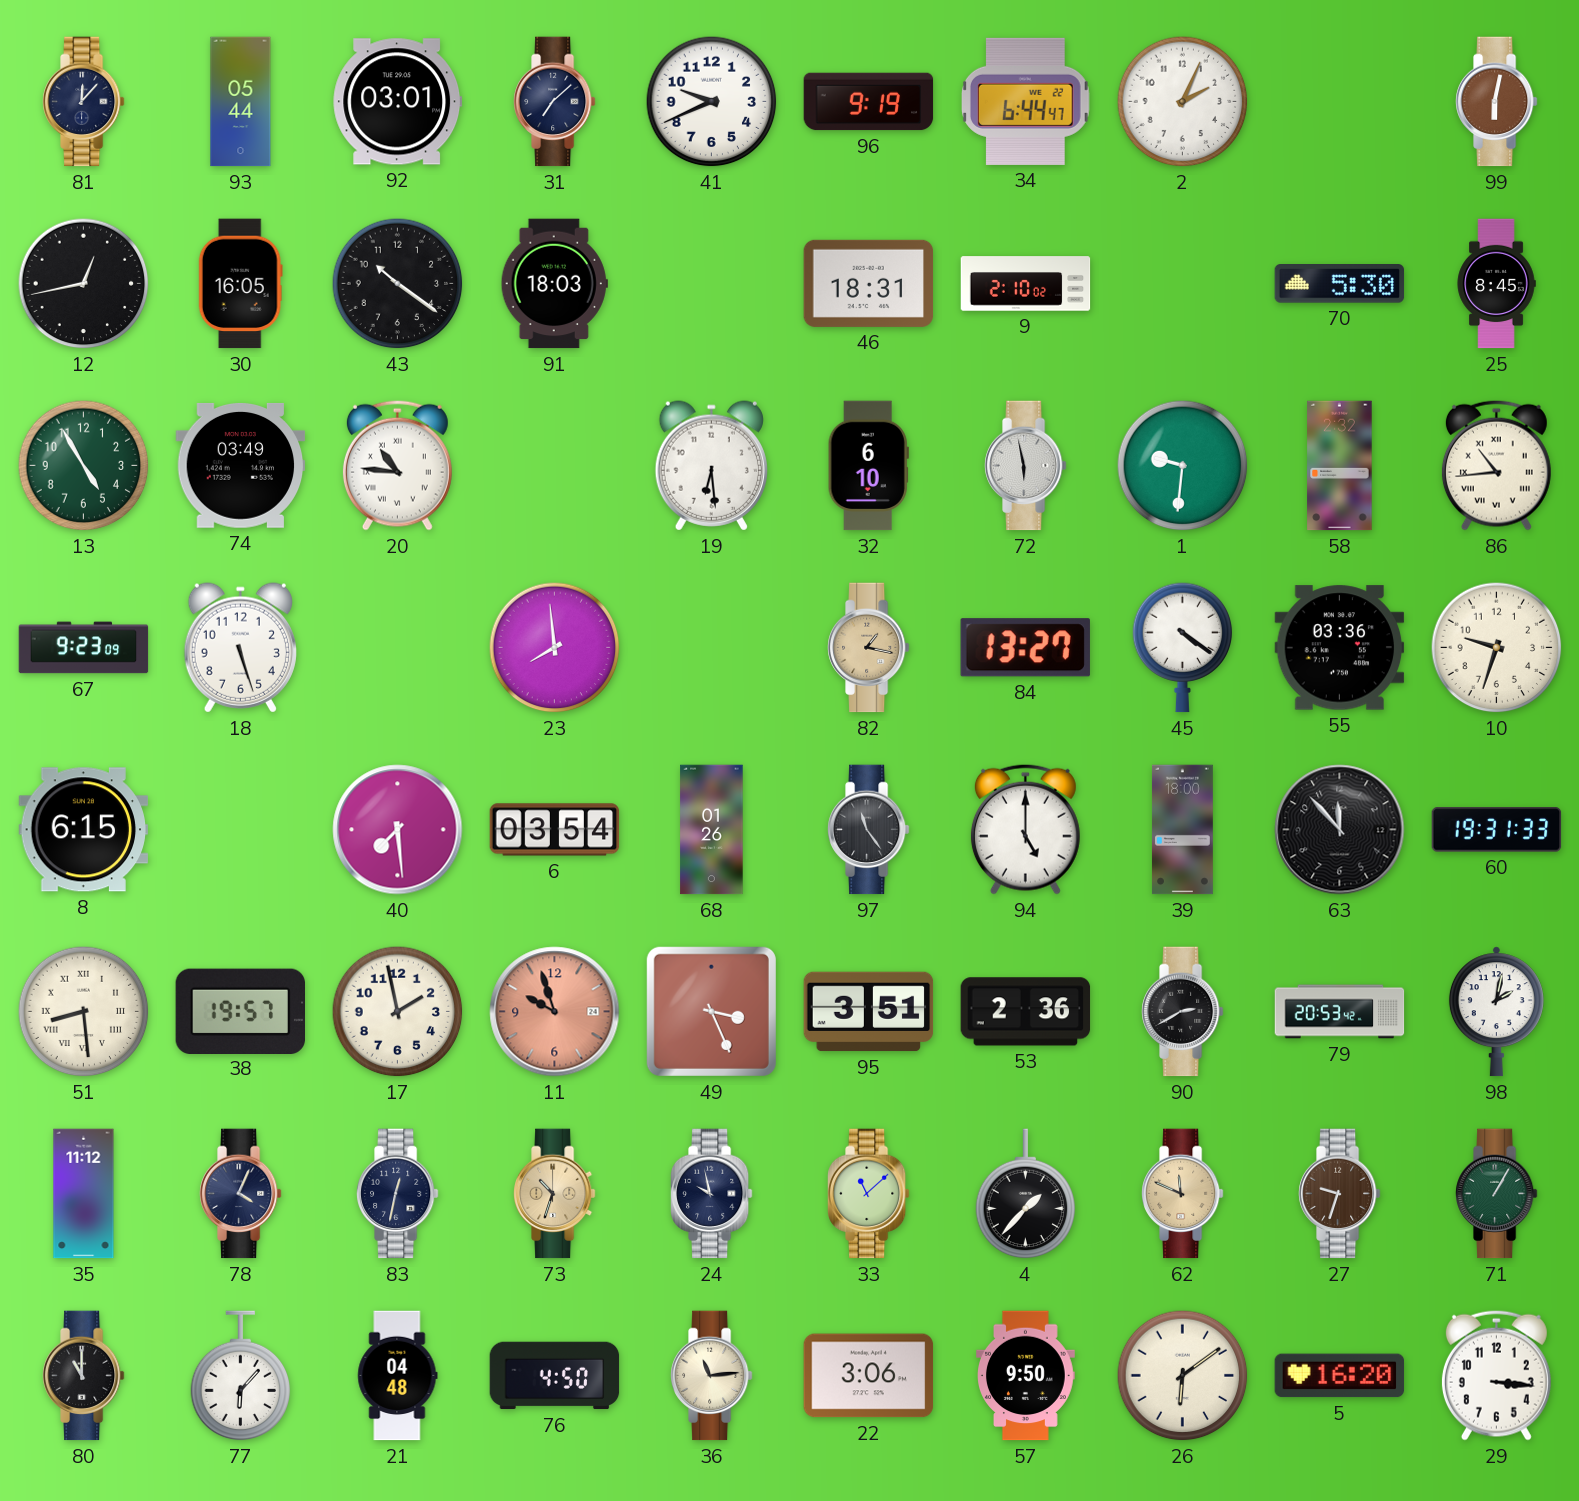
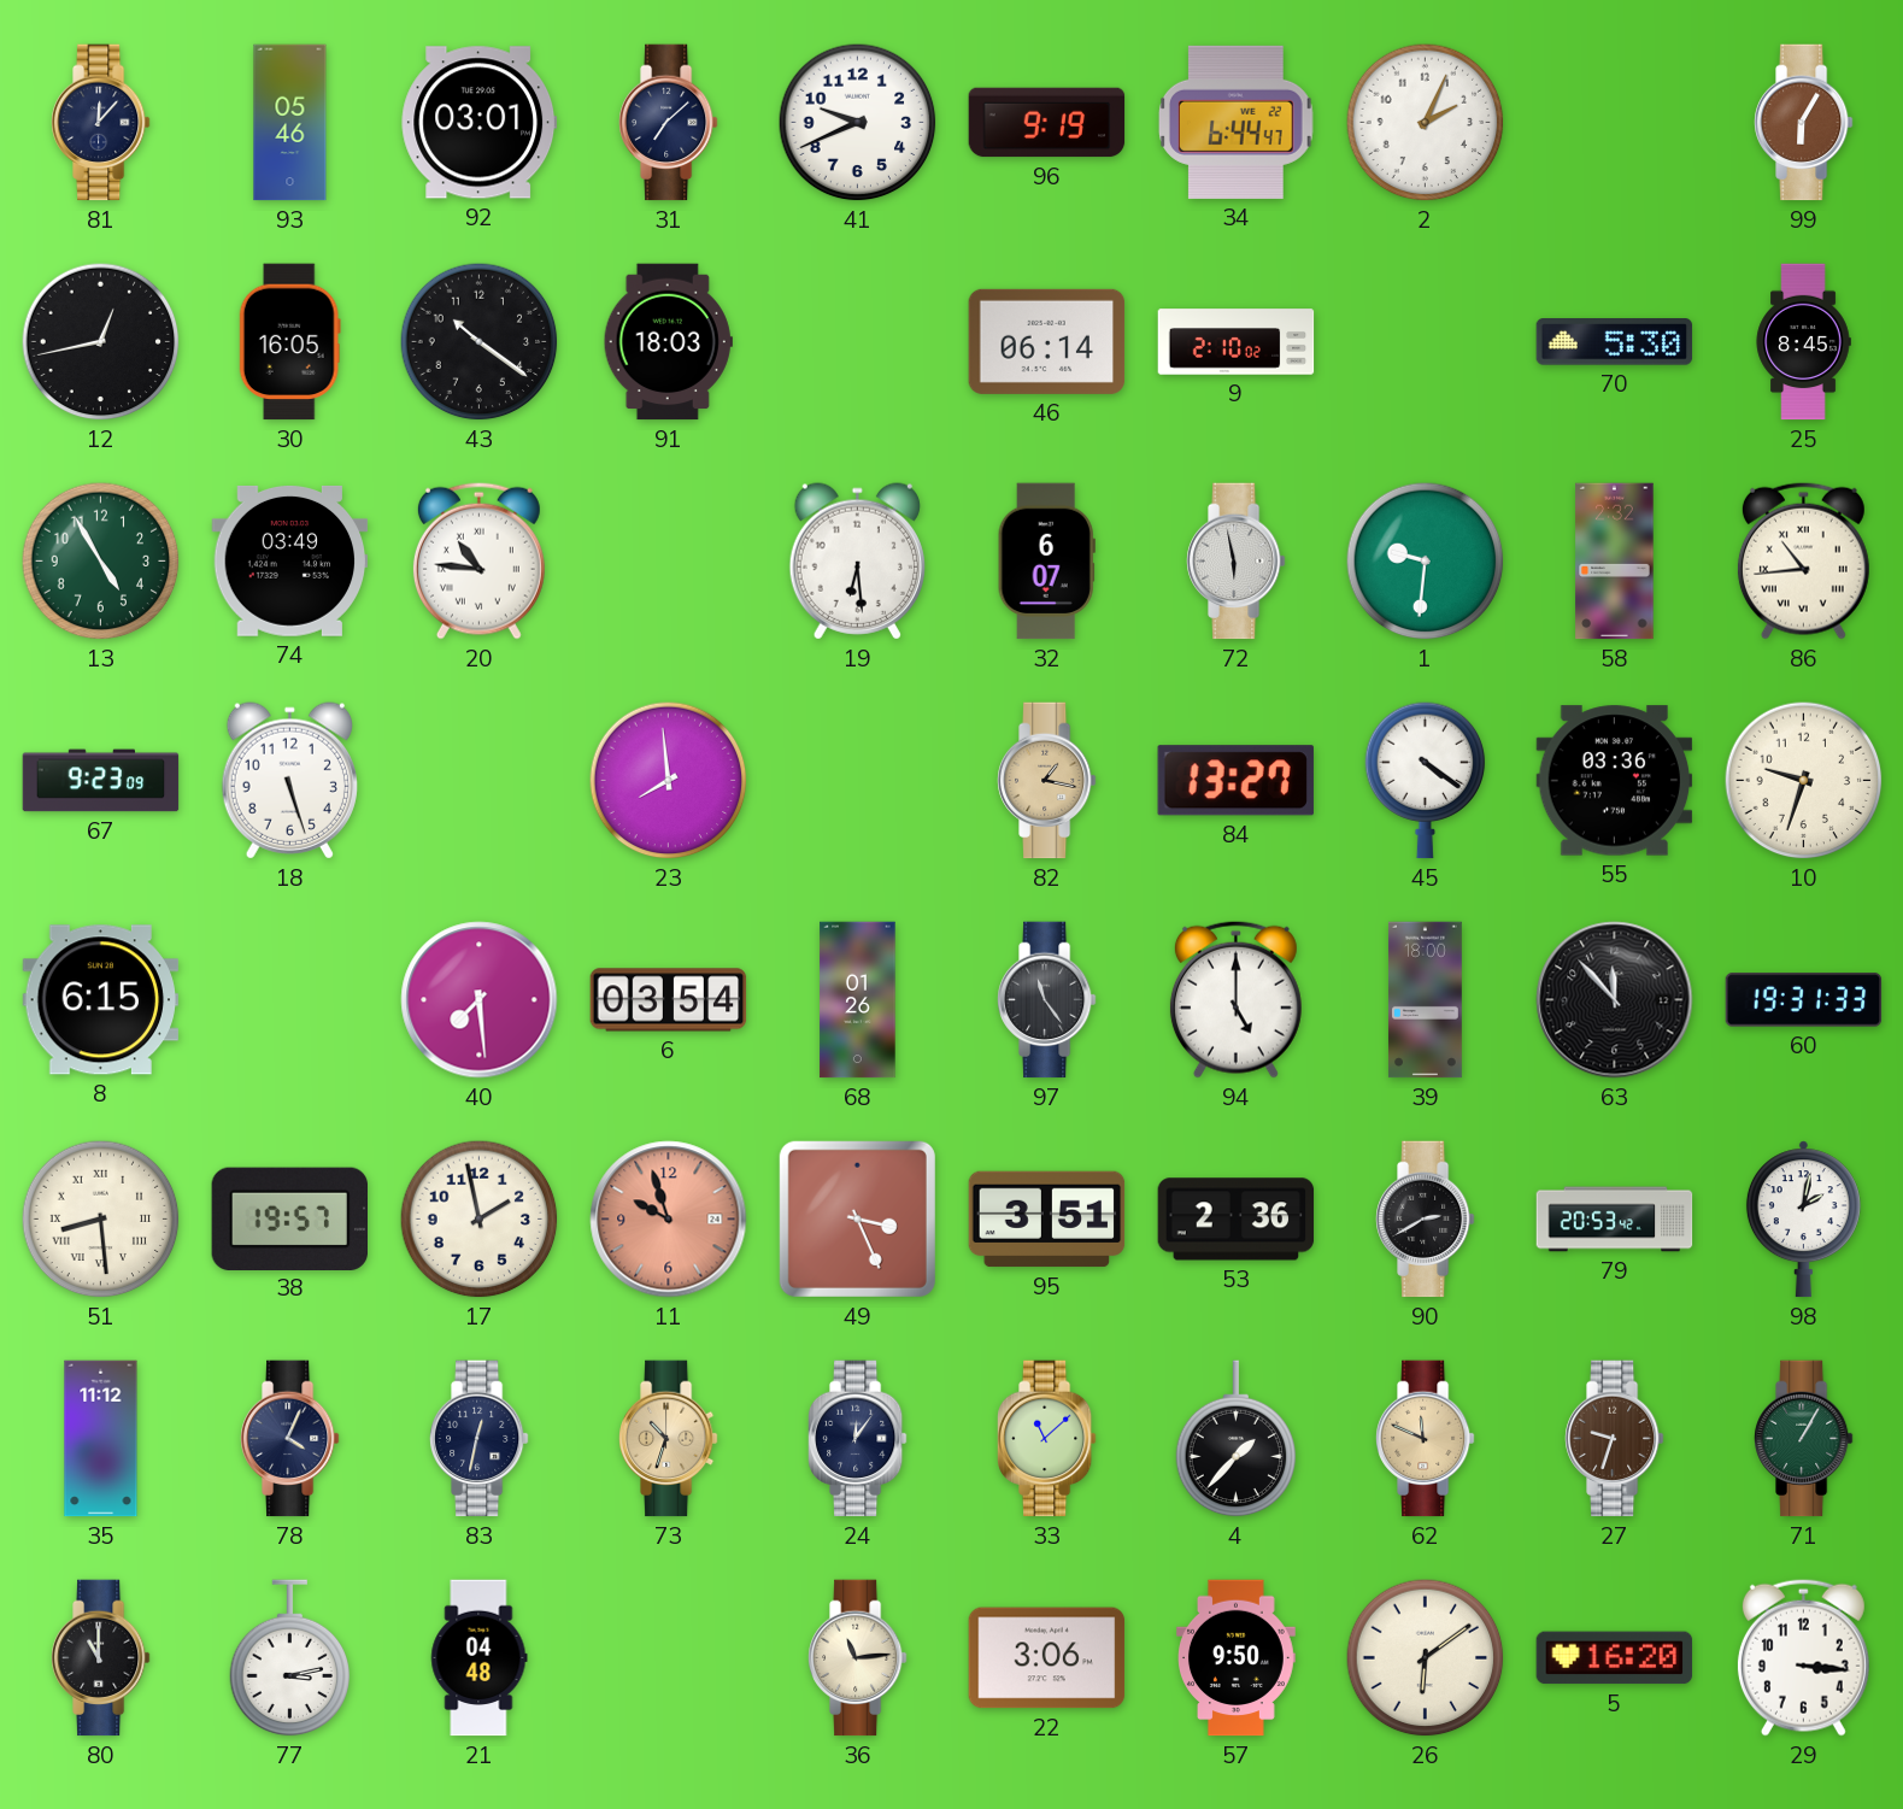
93: 05:44 -> 05:46 (290, 123)
99: 6:02 -> 6:05 (1804, 123)
46: 18:31 -> 06:14 (1047, 341)
32: 6:10 -> 6:07 (1046, 562)
24: 9:58 -> 12:06 (858, 1439)
77: 6:07 -> 3:13 (290, 1658)
76: 4:50 -> none (555, 1376)
